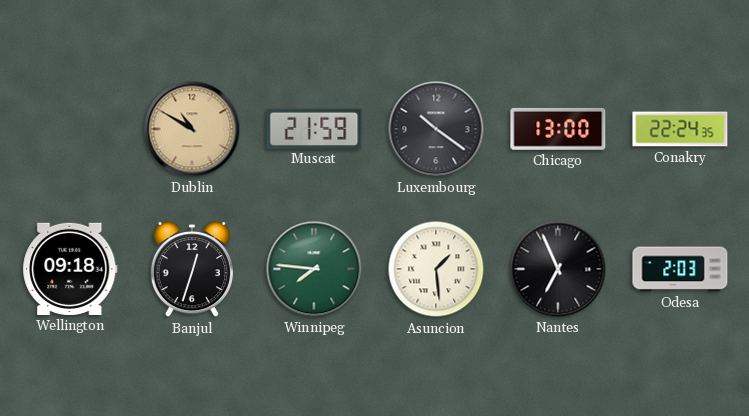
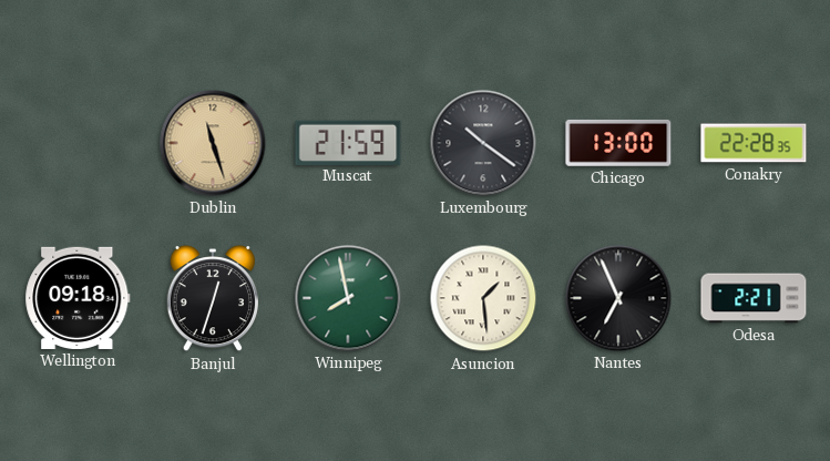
Dublin: 10:50 -> 11:27 (213, 143)
Conakry: 22:24 -> 22:28 (754, 143)
Winnipeg: 7:46 -> 7:58 (348, 298)
Odesa: 2:03 -> 2:21 (754, 298)
